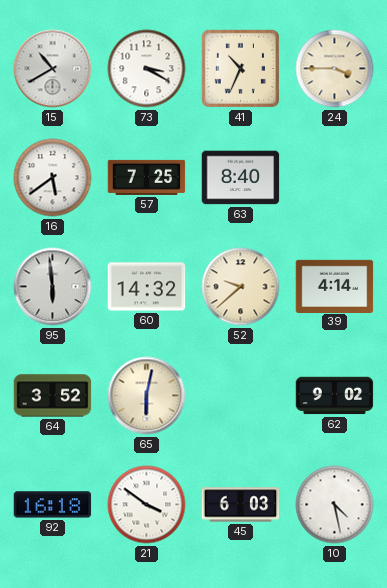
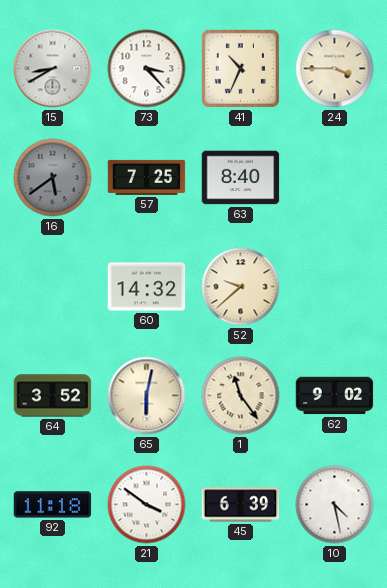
15: 10:40 -> 8:40 (53, 69)
73: 3:20 -> 3:23 (147, 69)
16 dial: white -> grey (53, 178)
95: 5:59 -> none (53, 287)
39: 4:14 -> none (335, 286)
1: none -> 11:24 (241, 396)
92: 16:18 -> 11:18 (53, 505)
45: 6:03 -> 6:39 (241, 505)
